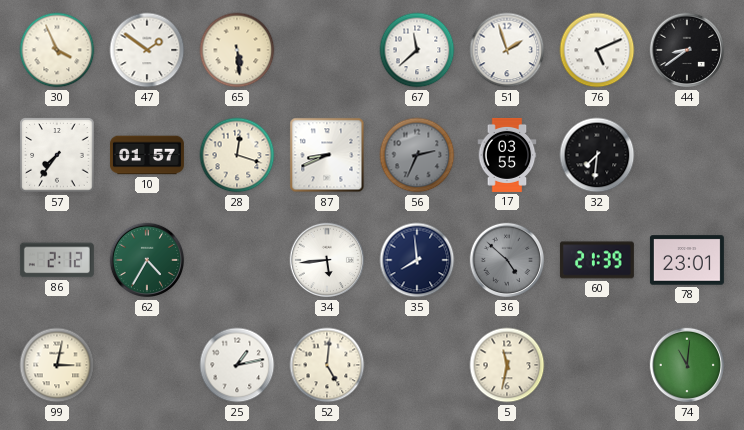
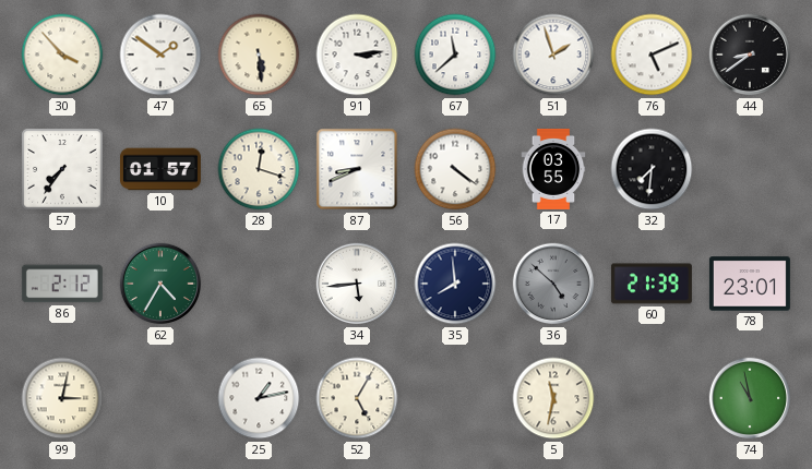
30: 3:56 -> 3:53 (62, 55)
91: none -> 3:14 (357, 55)
56: 2:34 -> 4:21 (455, 169)
56 dial: grey -> white (455, 169)
52: 5:01 -> 5:05 (357, 398)
74: 11:01 -> 10:58 (750, 398)
